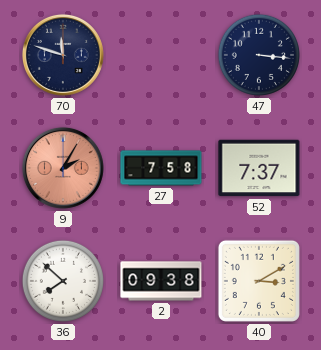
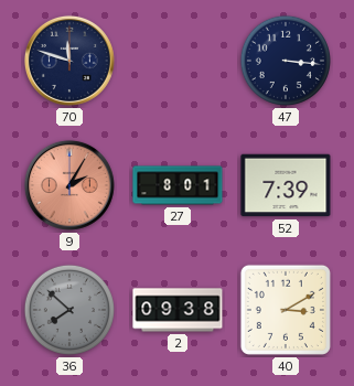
27: 7:58 -> 8:01 (178, 185)
52: 7:37 -> 7:39 (286, 185)
36 dial: white -> grey (69, 310)
